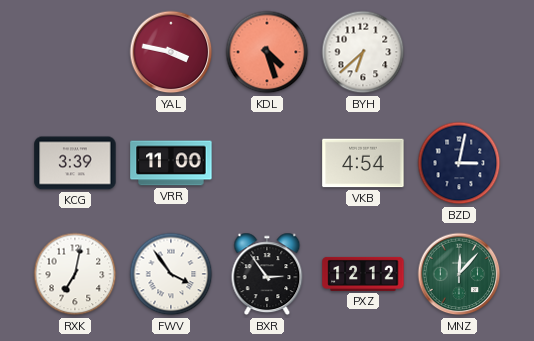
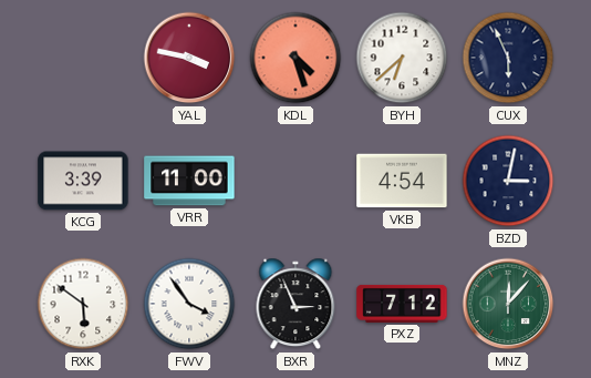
CUX: none -> 5:56 (508, 58)
RXK: 7:02 -> 5:51 (83, 304)
BXR: 2:54 -> 2:56 (295, 304)
PXZ: 12:12 -> 7:12 (402, 304)
